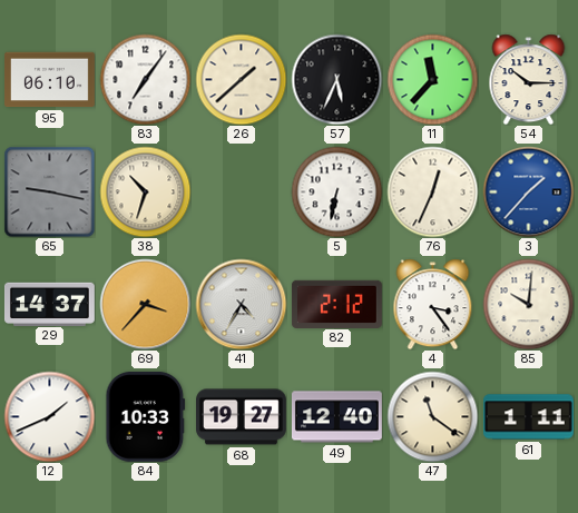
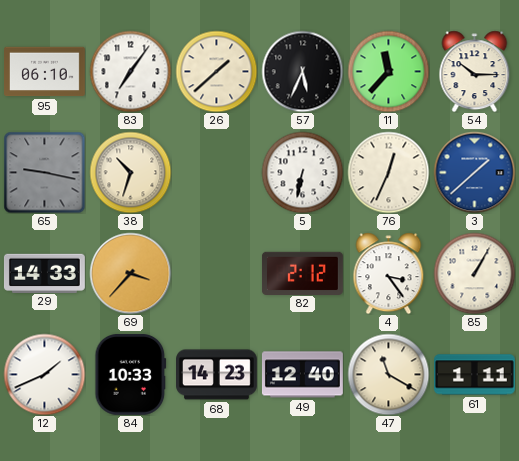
3: 1:37 -> 1:38 (474, 172)
29: 14:37 -> 14:33 (44, 273)
41: 4:35 -> none (241, 304)
85: 10:01 -> 1:05 (474, 273)
68: 19:27 -> 14:23 (217, 375)
47: 11:21 -> 11:20 (388, 374)
